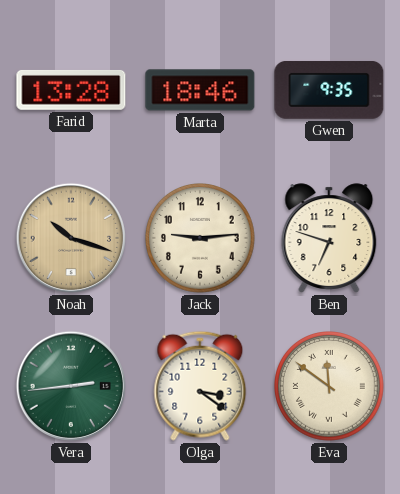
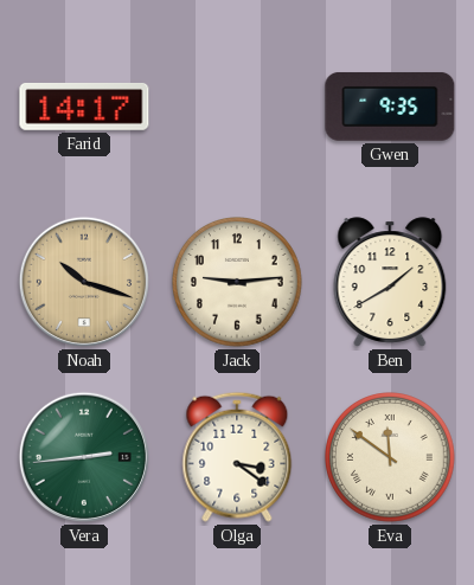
Farid: 13:28 -> 14:17 (84, 107)
Marta: 18:46 -> none (200, 90)
Ben: 6:48 -> 1:40 (390, 282)
